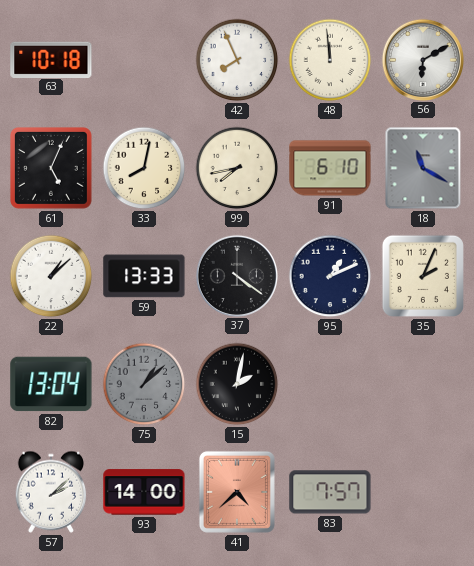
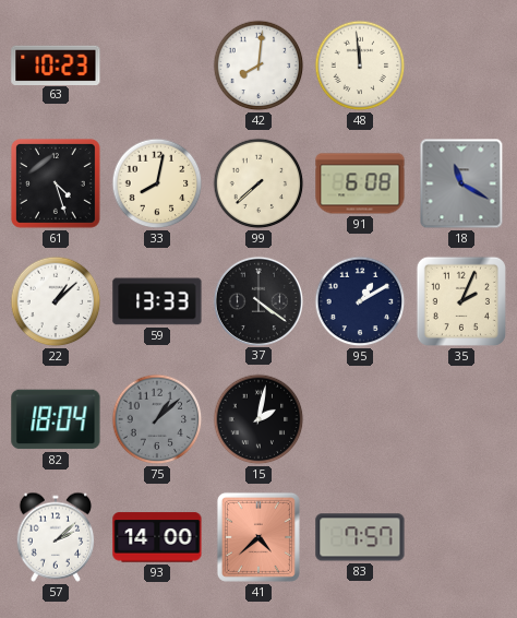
63: 10:18 -> 10:23 (56, 64)
42: 7:56 -> 8:01 (258, 66)
56: 6:10 -> none (422, 59)
61: 5:04 -> 4:27 (56, 183)
99: 7:43 -> 7:38 (258, 183)
91: 6:10 -> 6:08 (360, 183)
95: 1:11 -> 1:10 (360, 301)
82: 13:04 -> 18:04 (56, 419)
